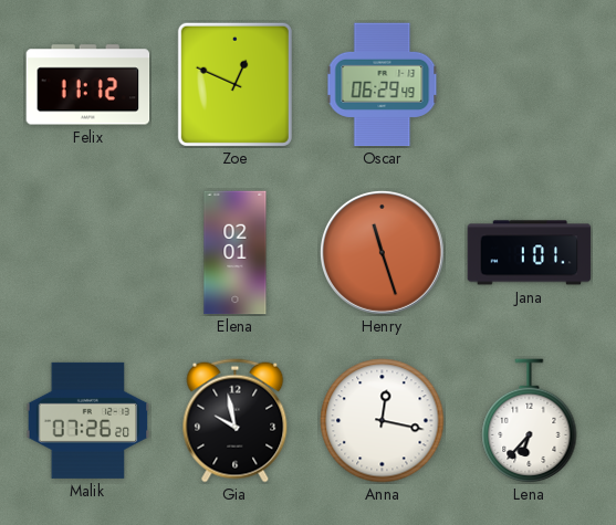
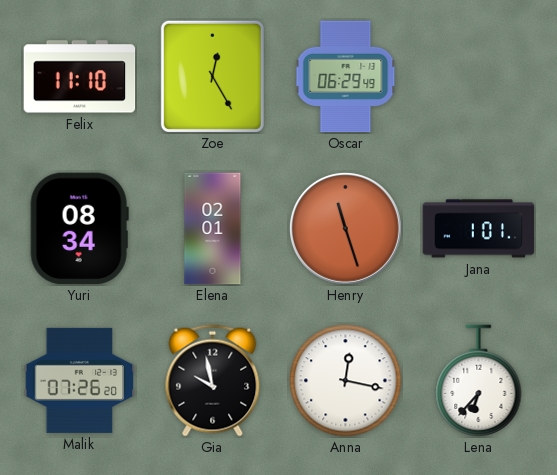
Felix: 11:12 -> 11:10 (80, 77)
Zoe: 12:49 -> 12:25 (212, 76)
Yuri: none -> 08:34 (79, 229)
